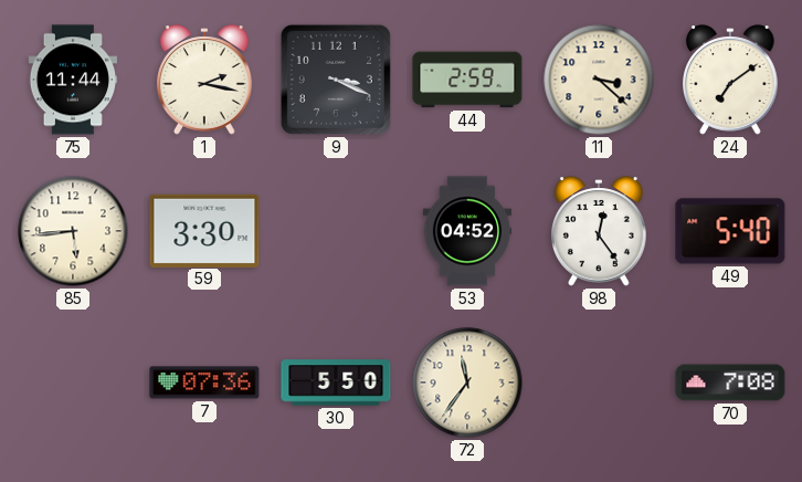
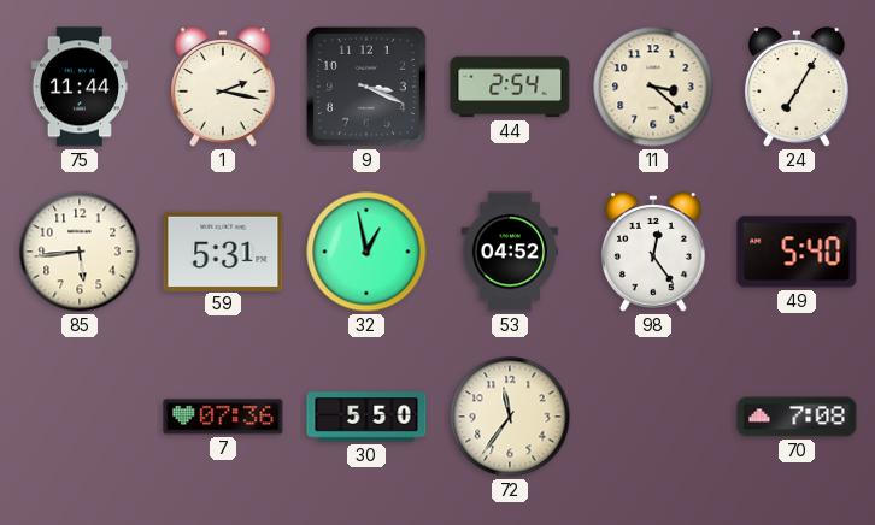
44: 2:59 -> 2:54 (510, 87)
24: 7:09 -> 7:05 (798, 87)
59: 3:30 -> 5:31 (223, 250)
32: none -> 12:58 (366, 252)
